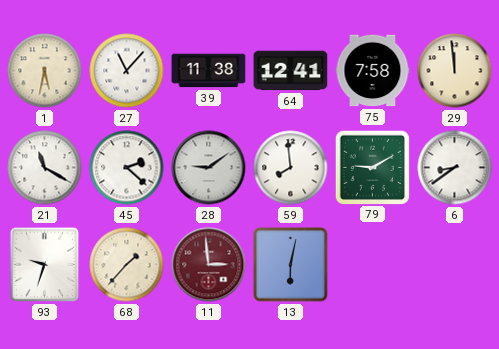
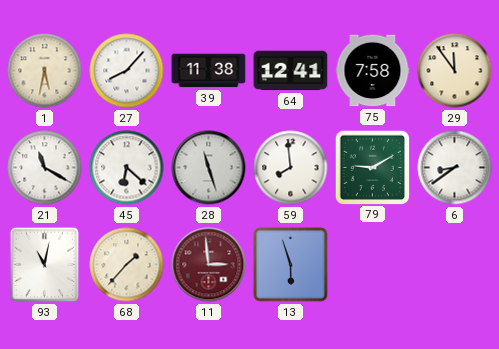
27: 11:07 -> 8:07 (127, 71)
29: 11:59 -> 11:54 (455, 71)
45: 2:22 -> 6:22 (127, 168)
28: 9:09 -> 11:27 (209, 168)
93: 9:33 -> 11:02 (45, 265)
13: 6:02 -> 5:57 (290, 264)
